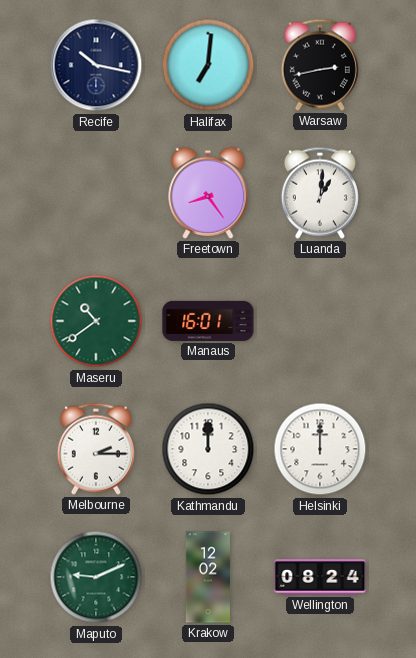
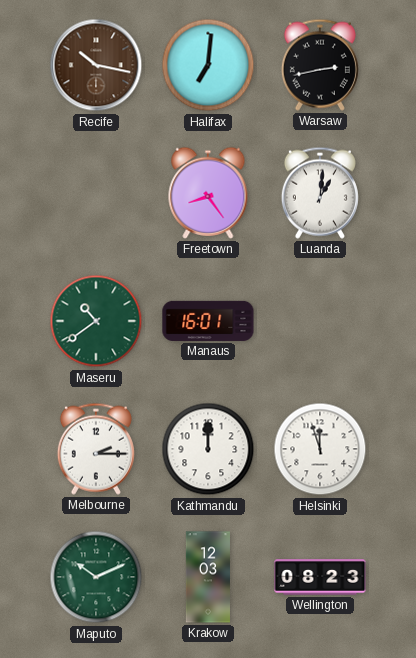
Recife dial: navy -> brown (96, 65)
Helsinki: 12:00 -> 11:57 (320, 449)
Maputo: 9:11 -> 10:11 (96, 577)
Krakow: 12:02 -> 12:03 (208, 577)
Wellington: 08:24 -> 08:23 (320, 577)
